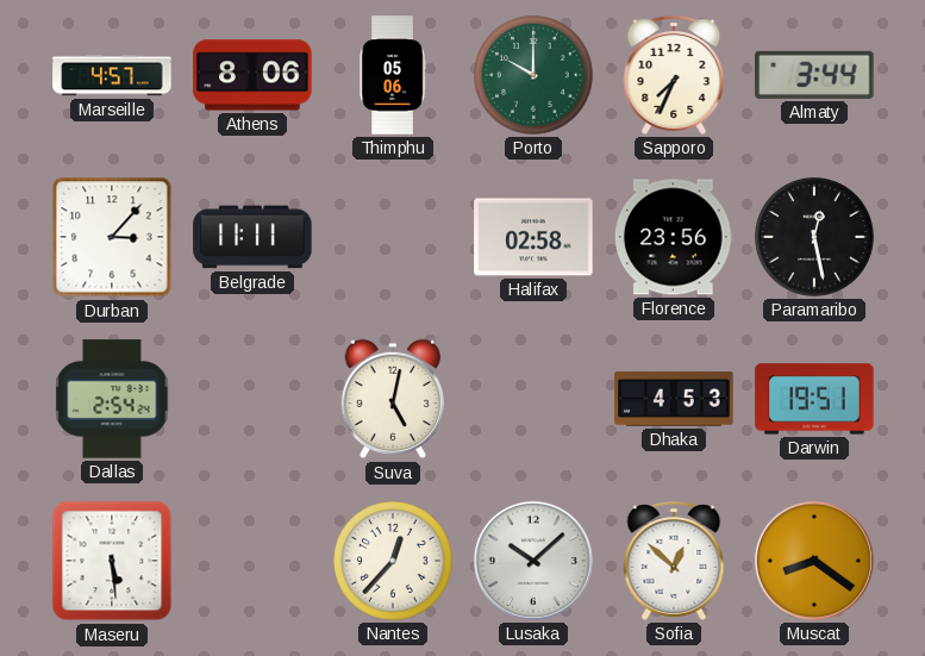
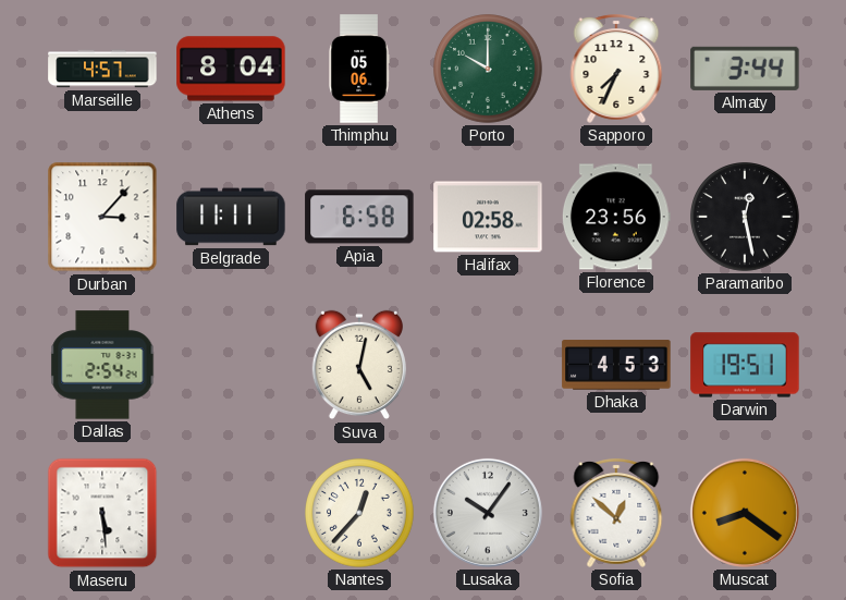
Athens: 8:06 -> 8:04 (231, 69)
Apia: none -> 6:58 (359, 217)
Lusaka: 10:08 -> 10:06 (488, 513)
